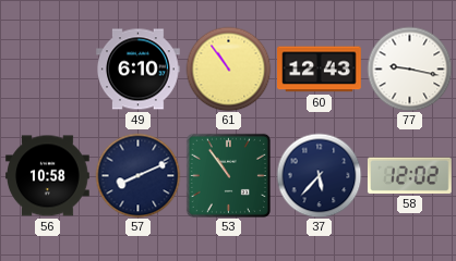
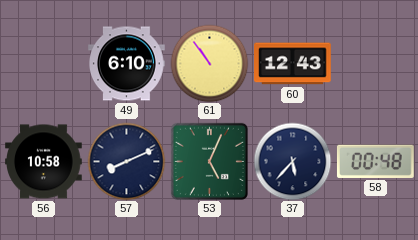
77: 9:17 -> none (409, 69)
53: 10:54 -> 5:04 (209, 161)
58: 12:02 -> 00:48 (375, 161)
